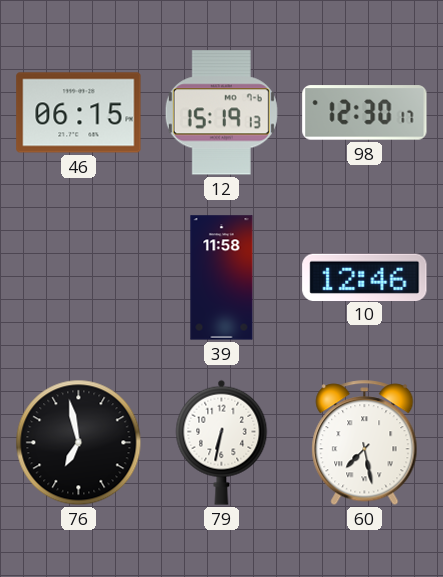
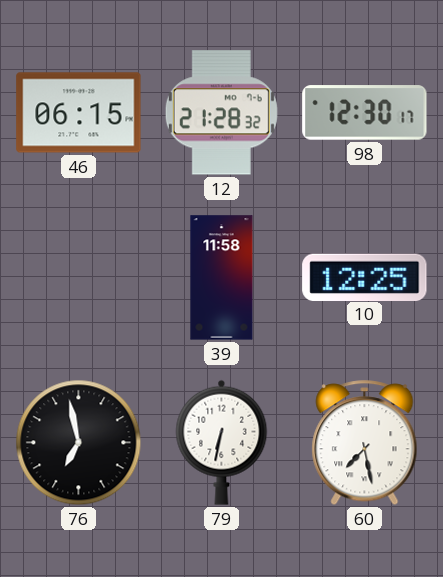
12: 15:19 -> 21:28 (221, 113)
10: 12:46 -> 12:25 (365, 277)
